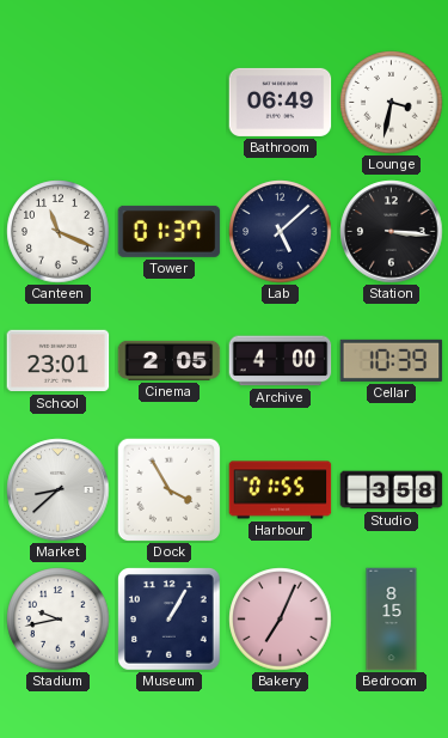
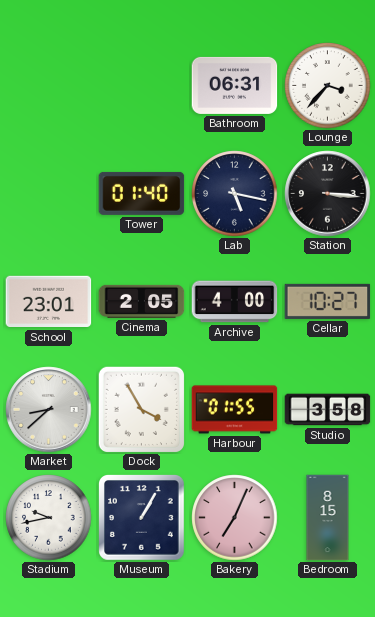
Bathroom: 06:49 -> 06:31 (235, 85)
Lounge: 3:32 -> 3:37 (328, 86)
Canteen: 11:19 -> none (59, 232)
Tower: 01:37 -> 01:40 (142, 193)
Lab: 5:08 -> 5:17 (235, 194)
Cellar: 10:39 -> 10:27 (328, 301)
